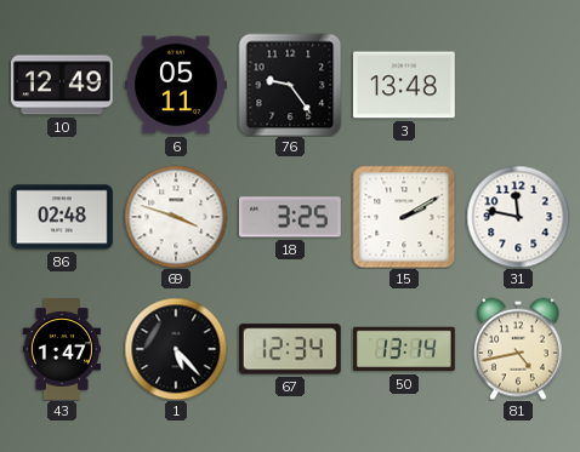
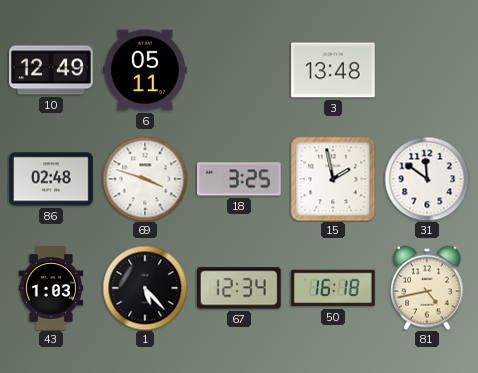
76: 9:24 -> none (290, 85)
15: 2:10 -> 1:58 (333, 179)
31: 11:47 -> 11:51 (427, 179)
43: 1:47 -> 1:03 (51, 288)
50: 13:14 -> 16:18 (334, 288)
